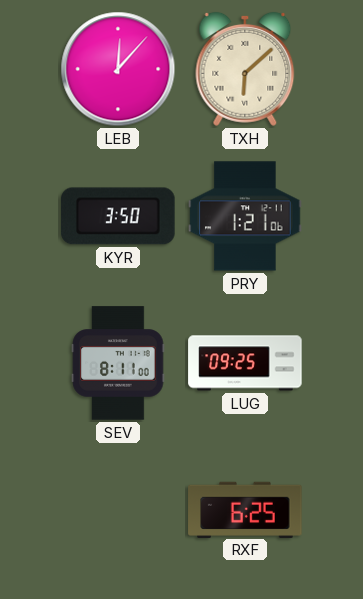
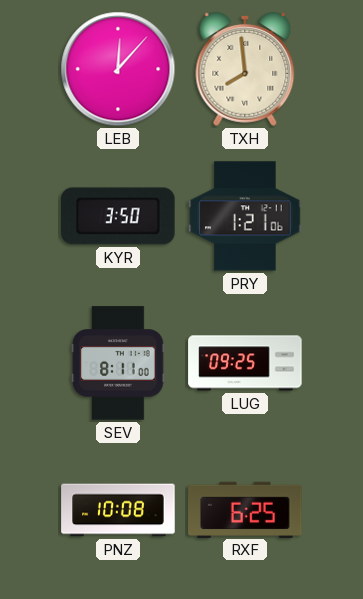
TXH: 6:08 -> 7:59 (245, 69)
PNZ: none -> 10:08 (118, 510)
